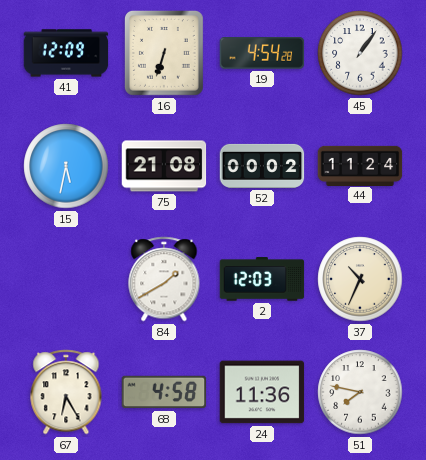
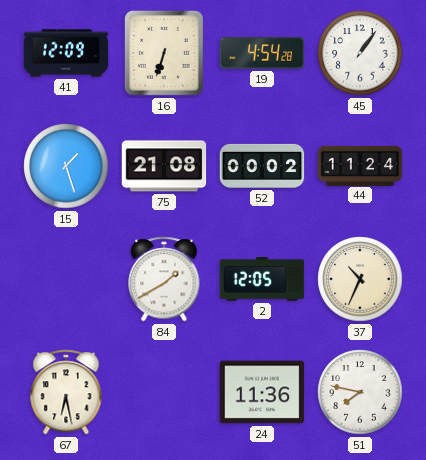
15: 5:32 -> 1:27 (66, 166)
2: 12:03 -> 12:05 (262, 279)
67: 6:25 -> 6:28 (66, 392)
68: 4:58 -> none (164, 392)
